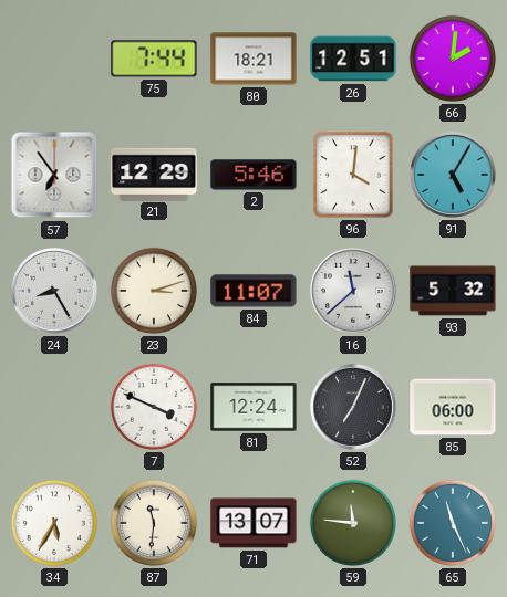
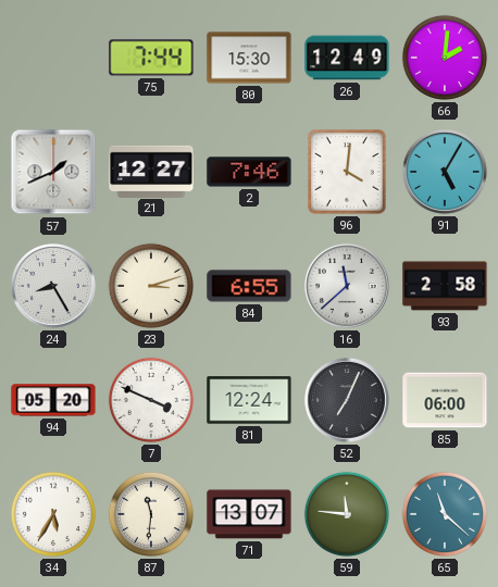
80: 18:21 -> 15:30 (249, 58)
26: 12:51 -> 12:49 (347, 58)
57: 6:54 -> 1:41 (53, 172)
21: 12:29 -> 12:27 (151, 171)
2: 5:46 -> 7:46 (249, 172)
84: 11:07 -> 6:55 (249, 286)
93: 5:32 -> 2:58 (445, 286)
94: none -> 05:20 (53, 400)
65: 11:26 -> 11:22 (445, 514)
